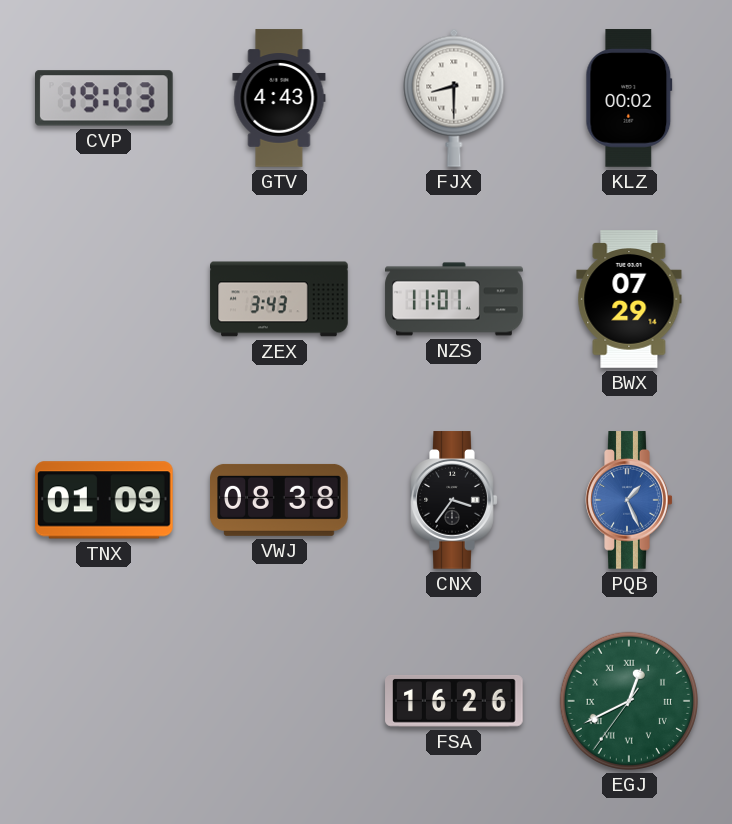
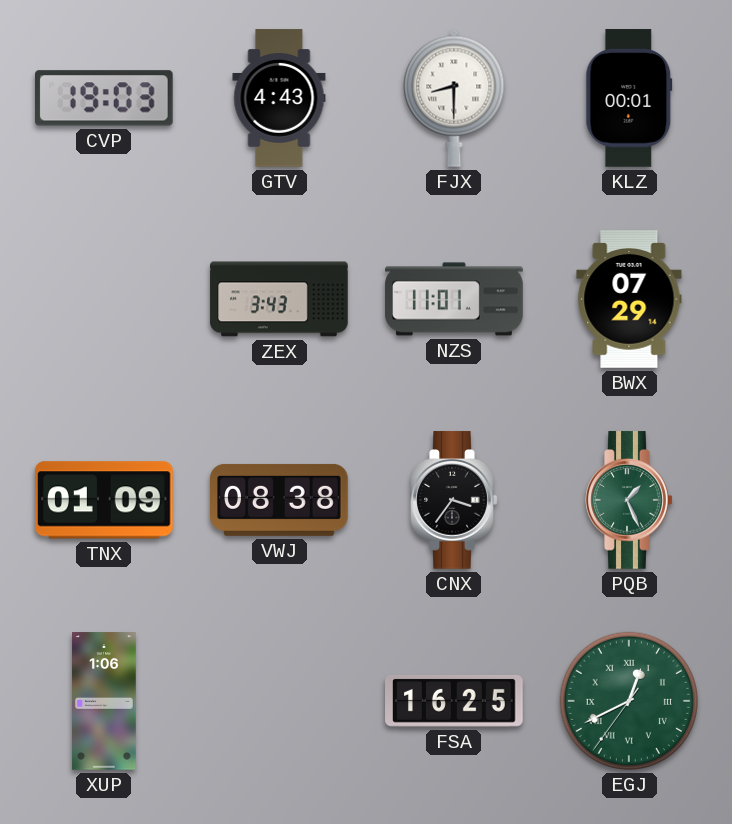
KLZ: 00:02 -> 00:01 (629, 98)
PQB dial: blue -> green (629, 500)
XUP: none -> 1:06 (104, 701)
FSA: 16:26 -> 16:25 (454, 701)
